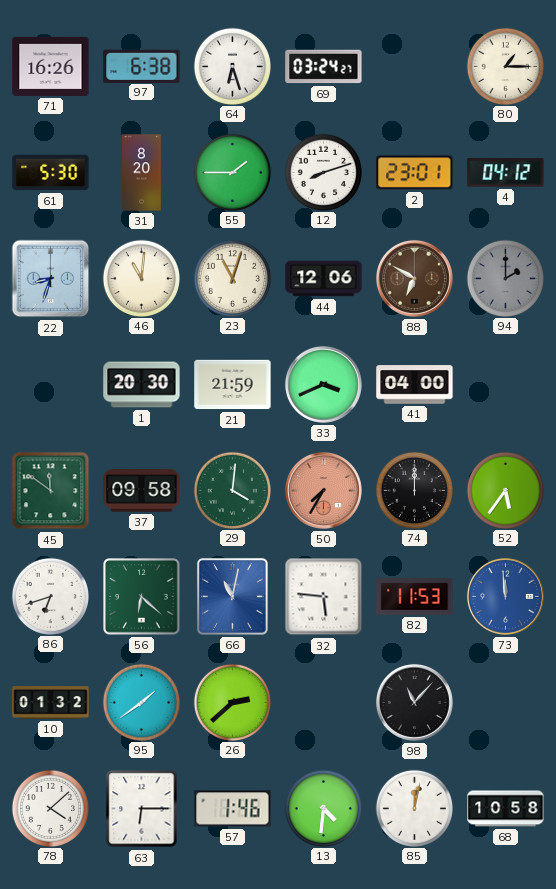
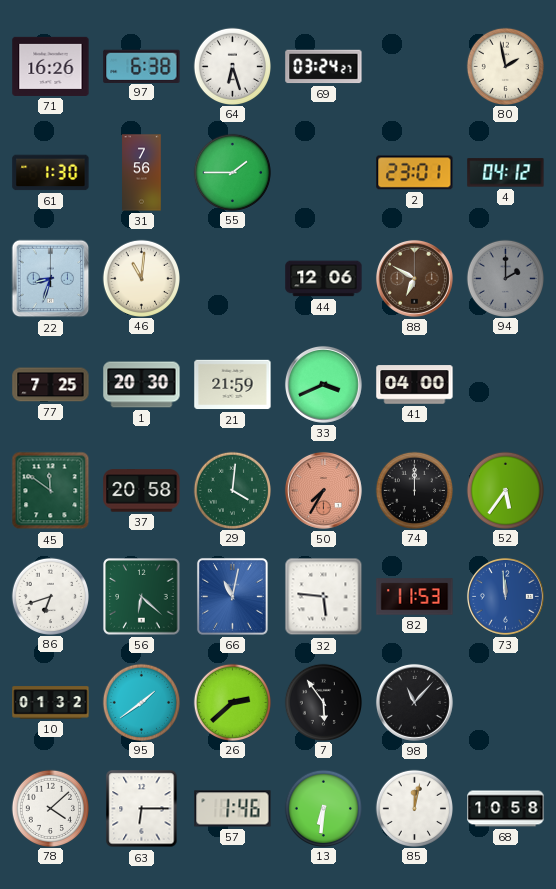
80: 1:15 -> 1:58 (505, 66)
61: 5:30 -> 1:30 (51, 173)
31: 8:20 -> 7:56 (142, 173)
12: 8:12 -> none (323, 172)
23: 11:03 -> none (232, 278)
77: none -> 7:25 (51, 385)
37: 09:58 -> 20:58 (142, 491)
7: none -> 5:54 (323, 702)
13: 4:31 -> 6:31 (323, 808)
